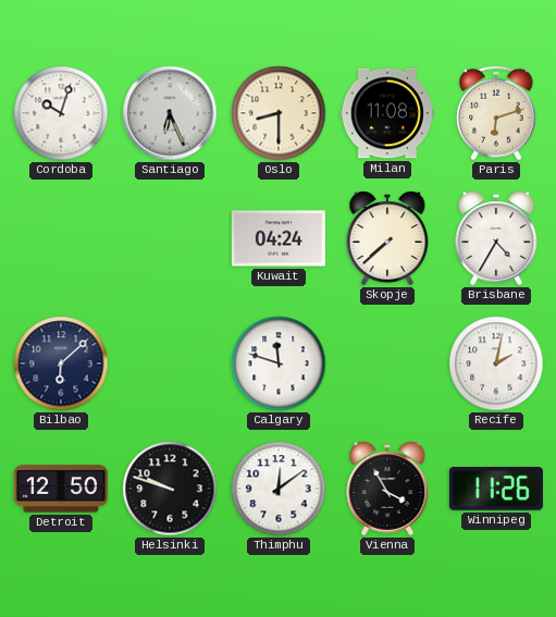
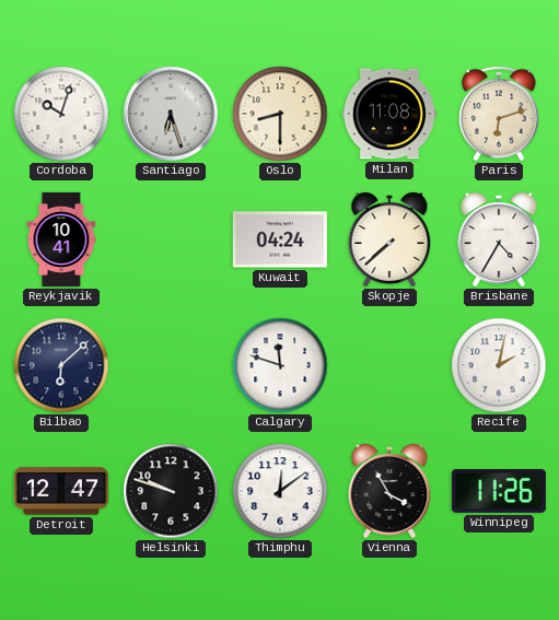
Santiago: 6:26 -> 6:27 (171, 114)
Reykjavik: none -> 10:41 (61, 239)
Detroit: 12:50 -> 12:47 (61, 491)
